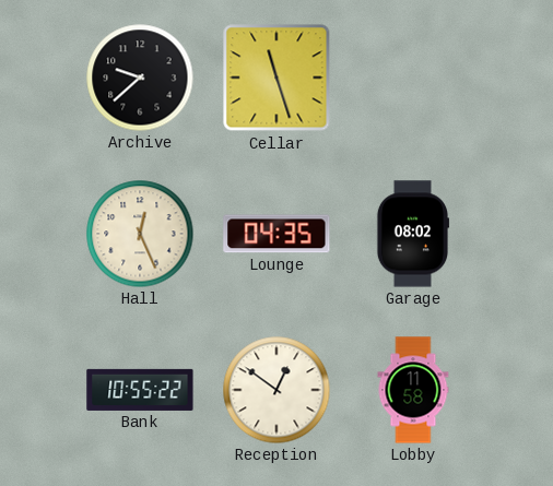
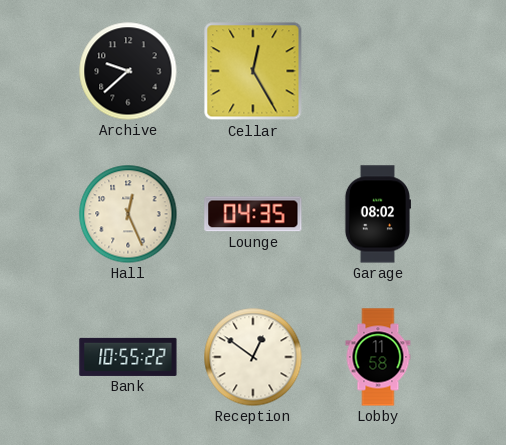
Cellar: 11:27 -> 12:25 (253, 71)
